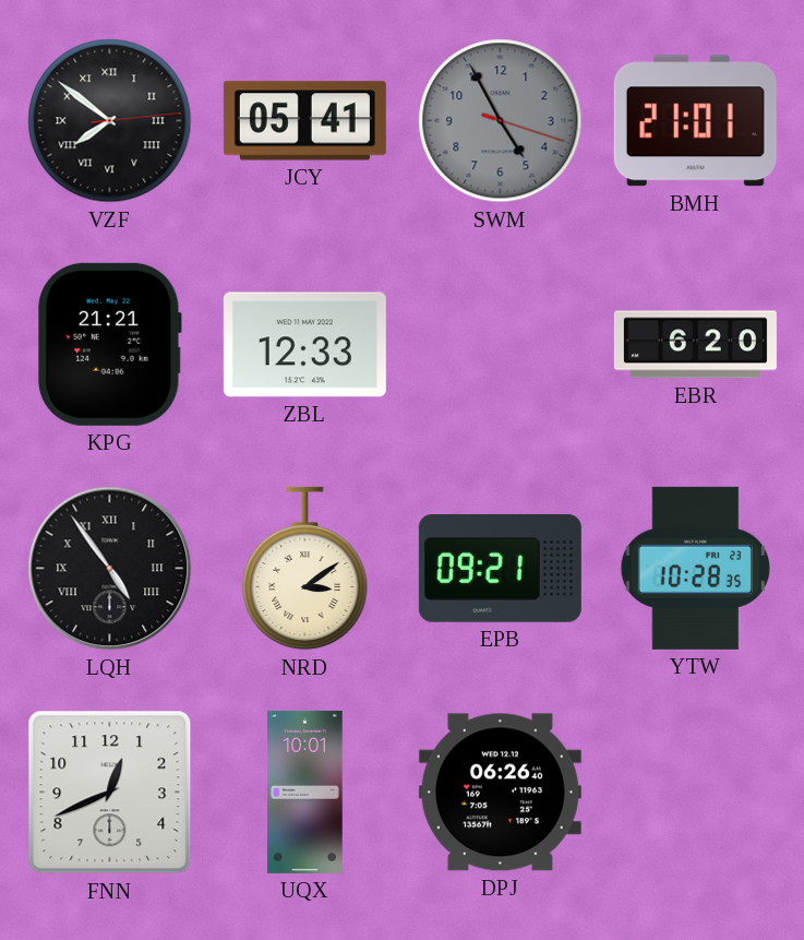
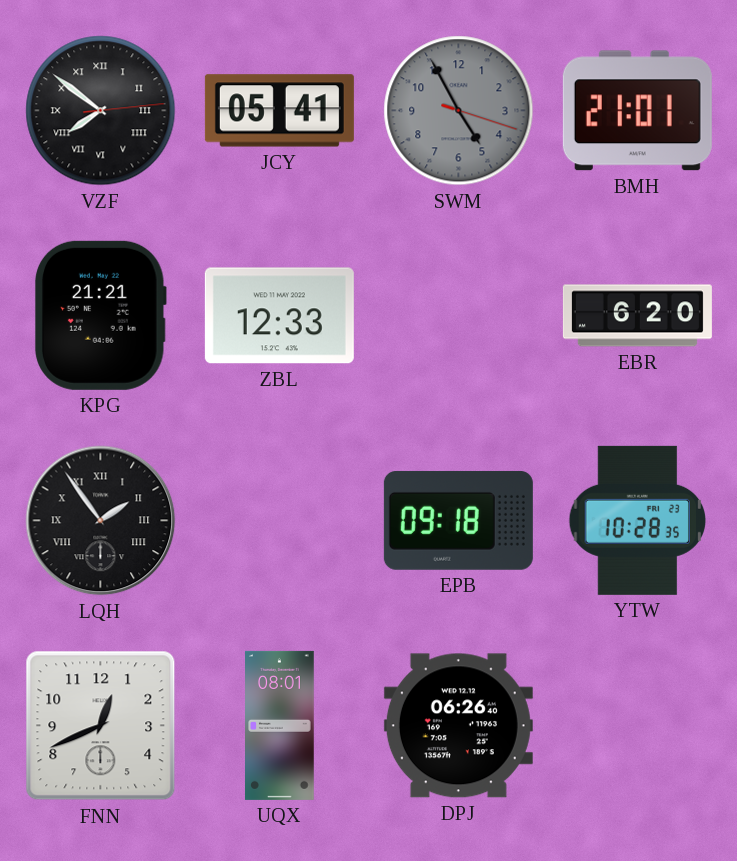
LQH: 4:54 -> 1:54 (101, 521)
NRD: 3:09 -> none (305, 569)
EPB: 09:21 -> 09:18 (458, 520)
UQX: 10:01 -> 08:01 (280, 725)
